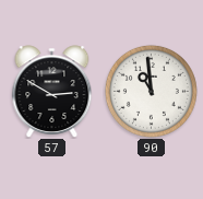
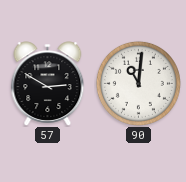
90: 10:59 -> 11:01 (138, 83)
